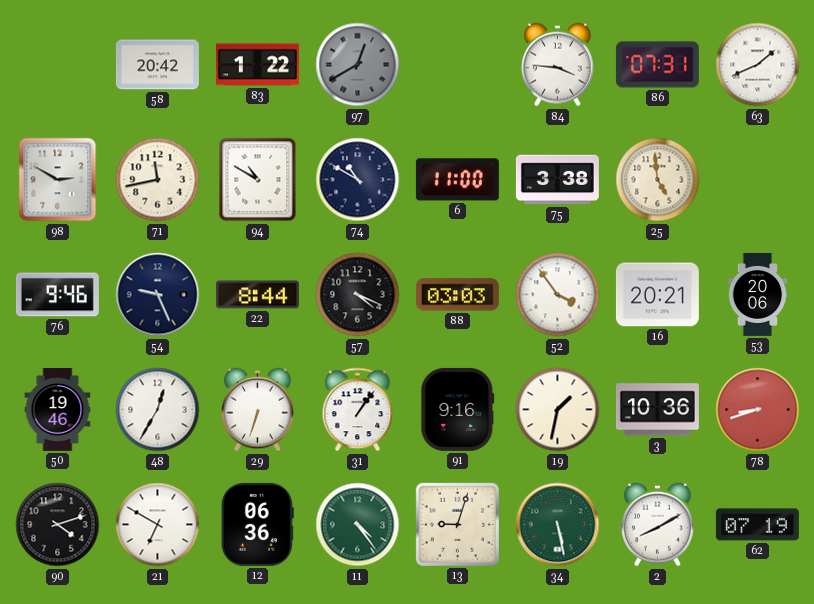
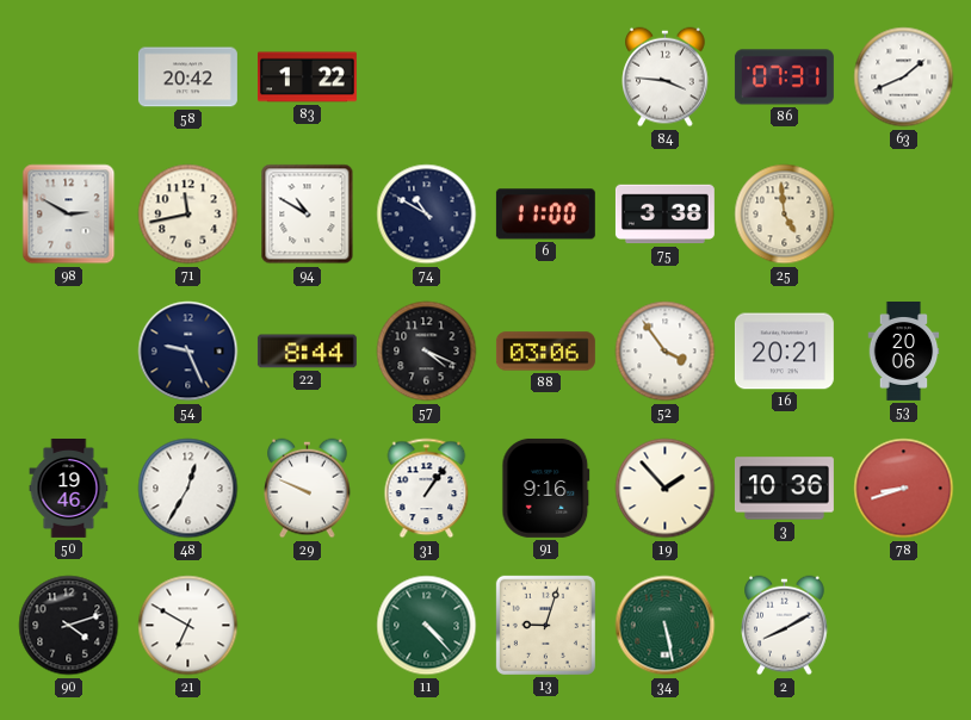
97: 12:40 -> none (358, 65)
76: 9:46 -> none (57, 295)
88: 03:03 -> 03:06 (545, 352)
29: 6:33 -> 9:49 (308, 489)
19: 1:32 -> 1:53 (666, 489)
12: 06:36 -> none (257, 524)
11: 4:24 -> 4:23 (427, 626)
62: 07:19 -> none (757, 525)
